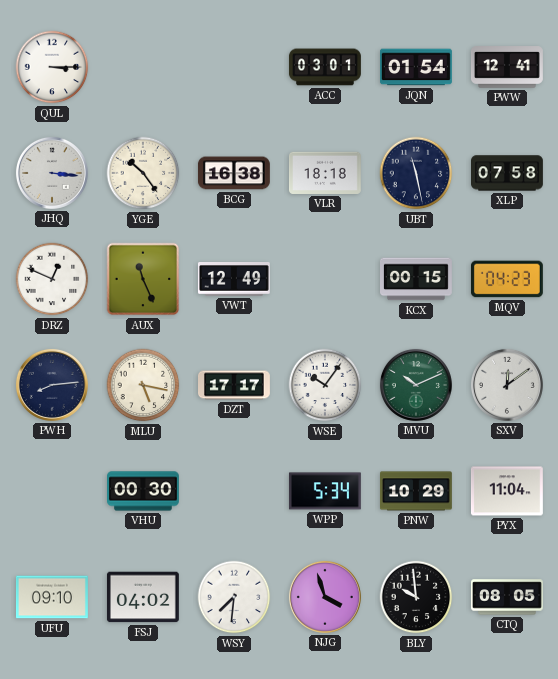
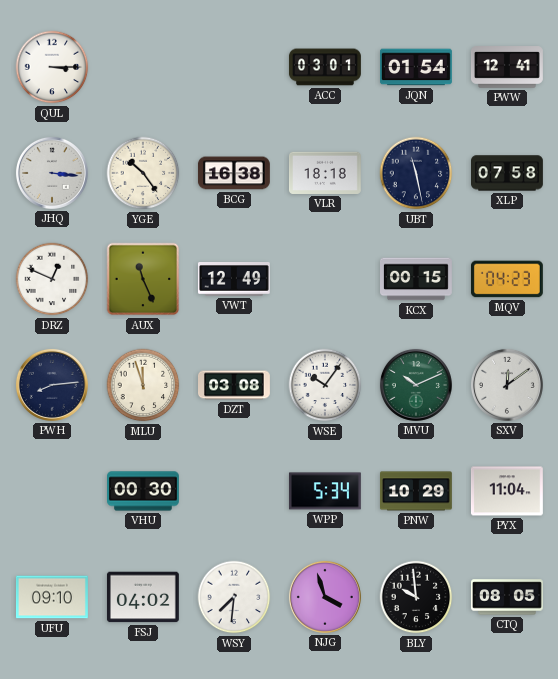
MLU: 5:17 -> 11:57 (143, 385)
DZT: 17:17 -> 03:08 (235, 385)
